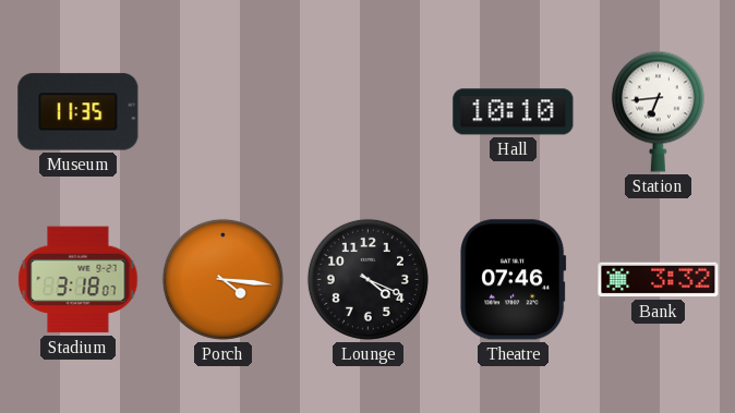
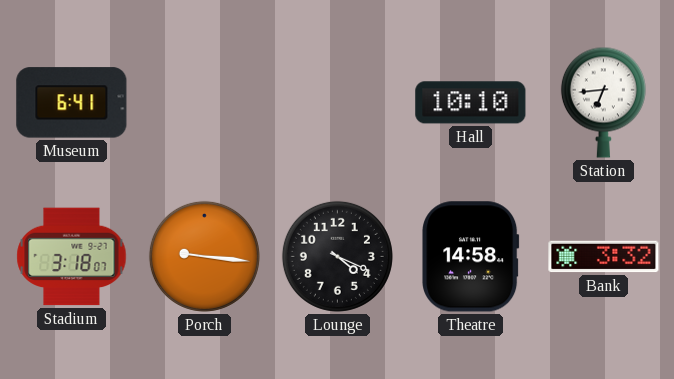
Museum: 11:35 -> 6:41 (72, 103)
Porch: 4:16 -> 9:16 (204, 256)
Theatre: 07:46 -> 14:58 (471, 257)
